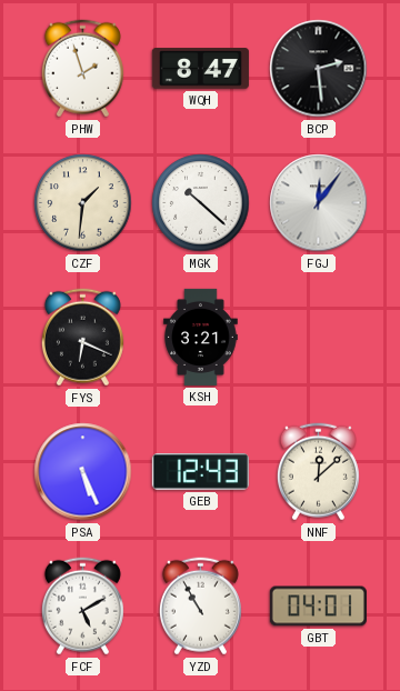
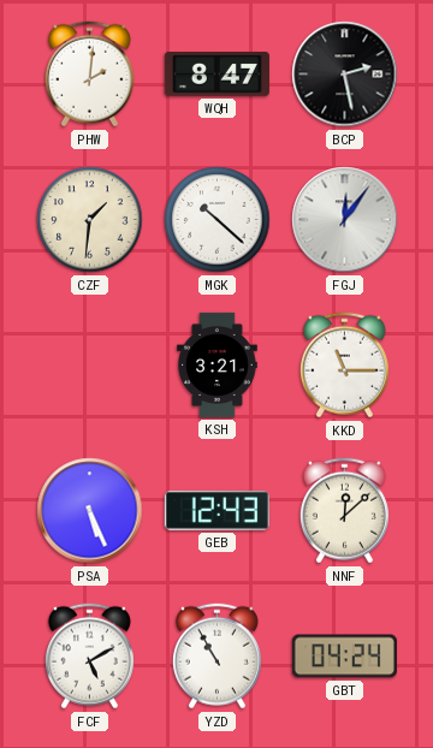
PHW: 1:57 -> 2:01 (89, 75)
BCP: 2:29 -> 2:28 (345, 75)
FYS: 6:19 -> none (82, 338)
KKD: none -> 11:15 (344, 366)
GBT: 04:01 -> 04:24 (344, 657)
